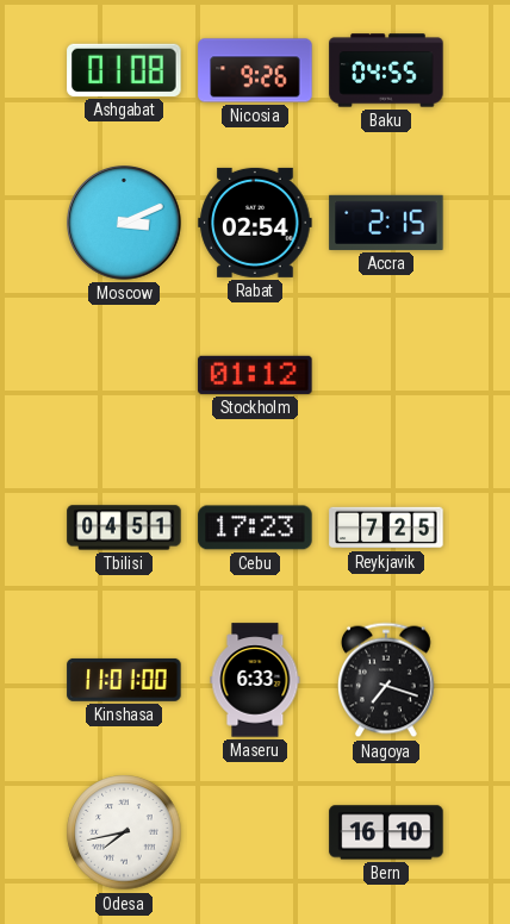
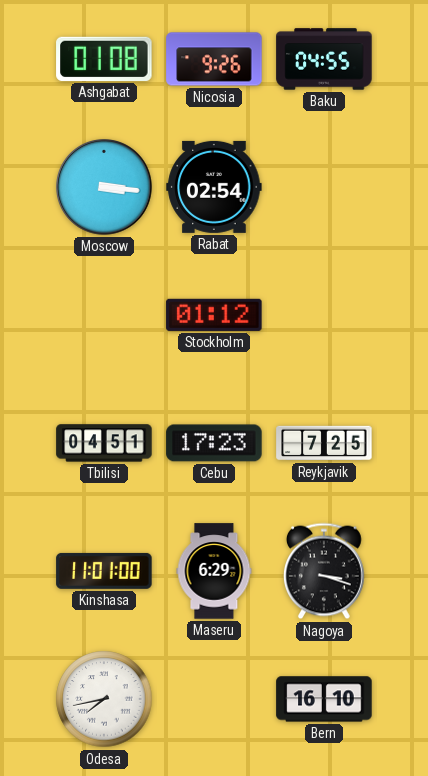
Moscow: 3:11 -> 3:16 (104, 187)
Accra: 2:15 -> none (386, 223)
Maseru: 6:33 -> 6:29 (214, 571)
Nagoya: 7:18 -> 3:18 (324, 571)
